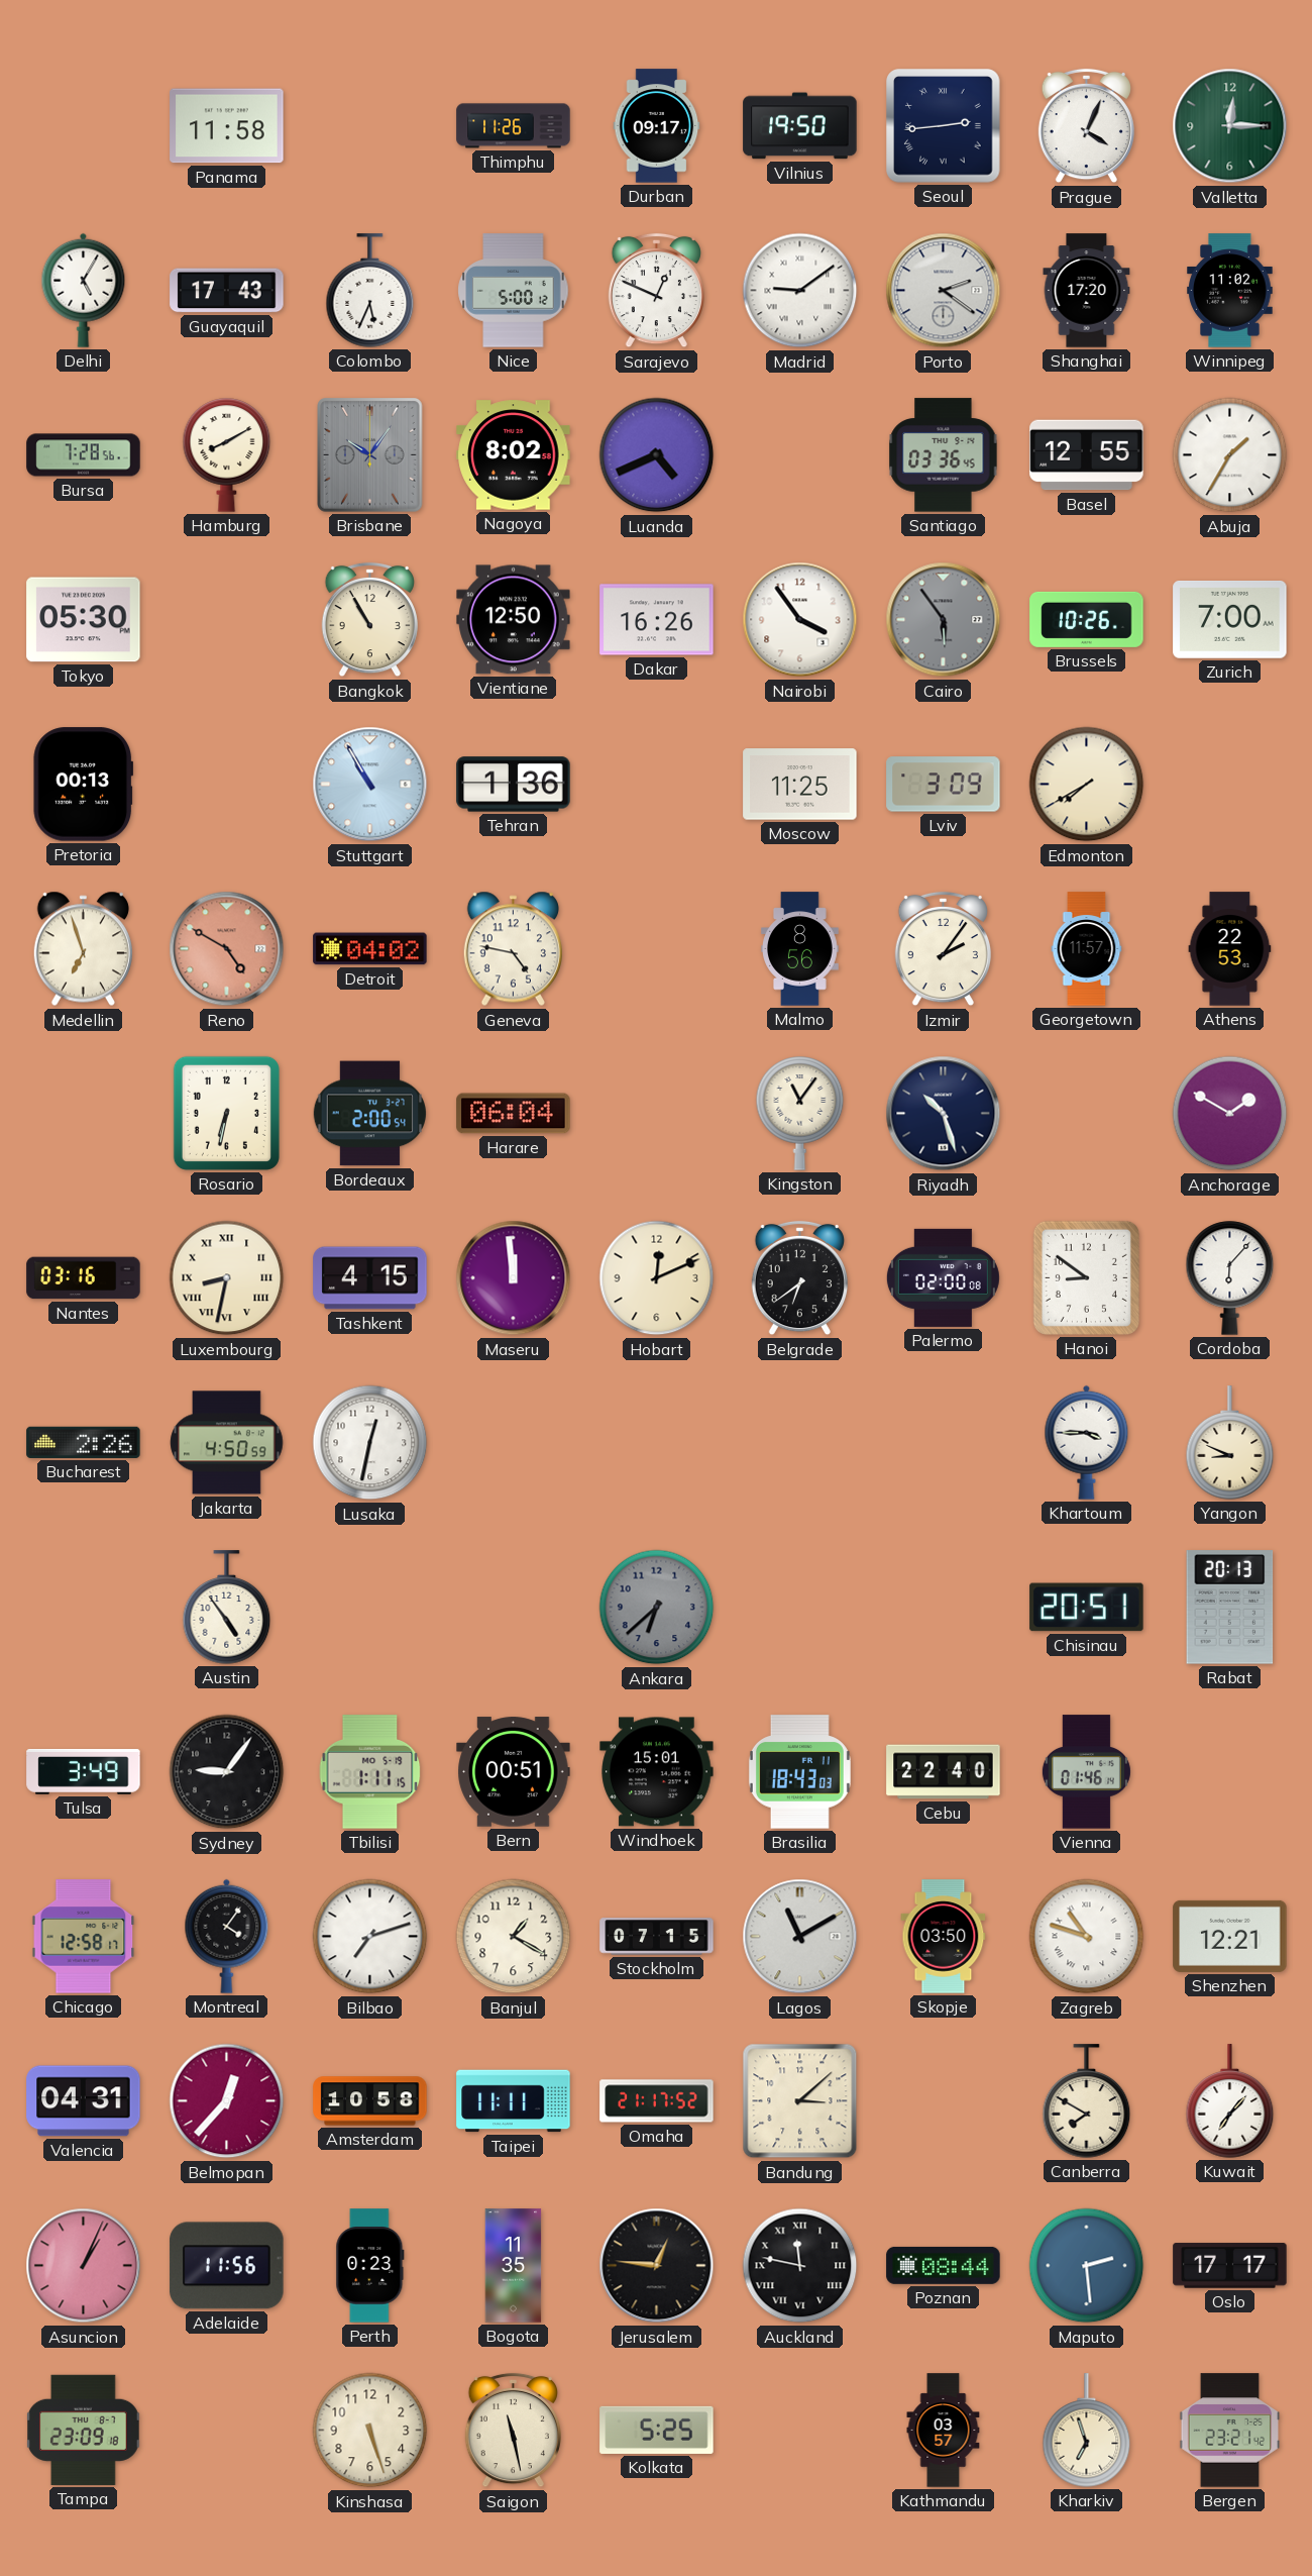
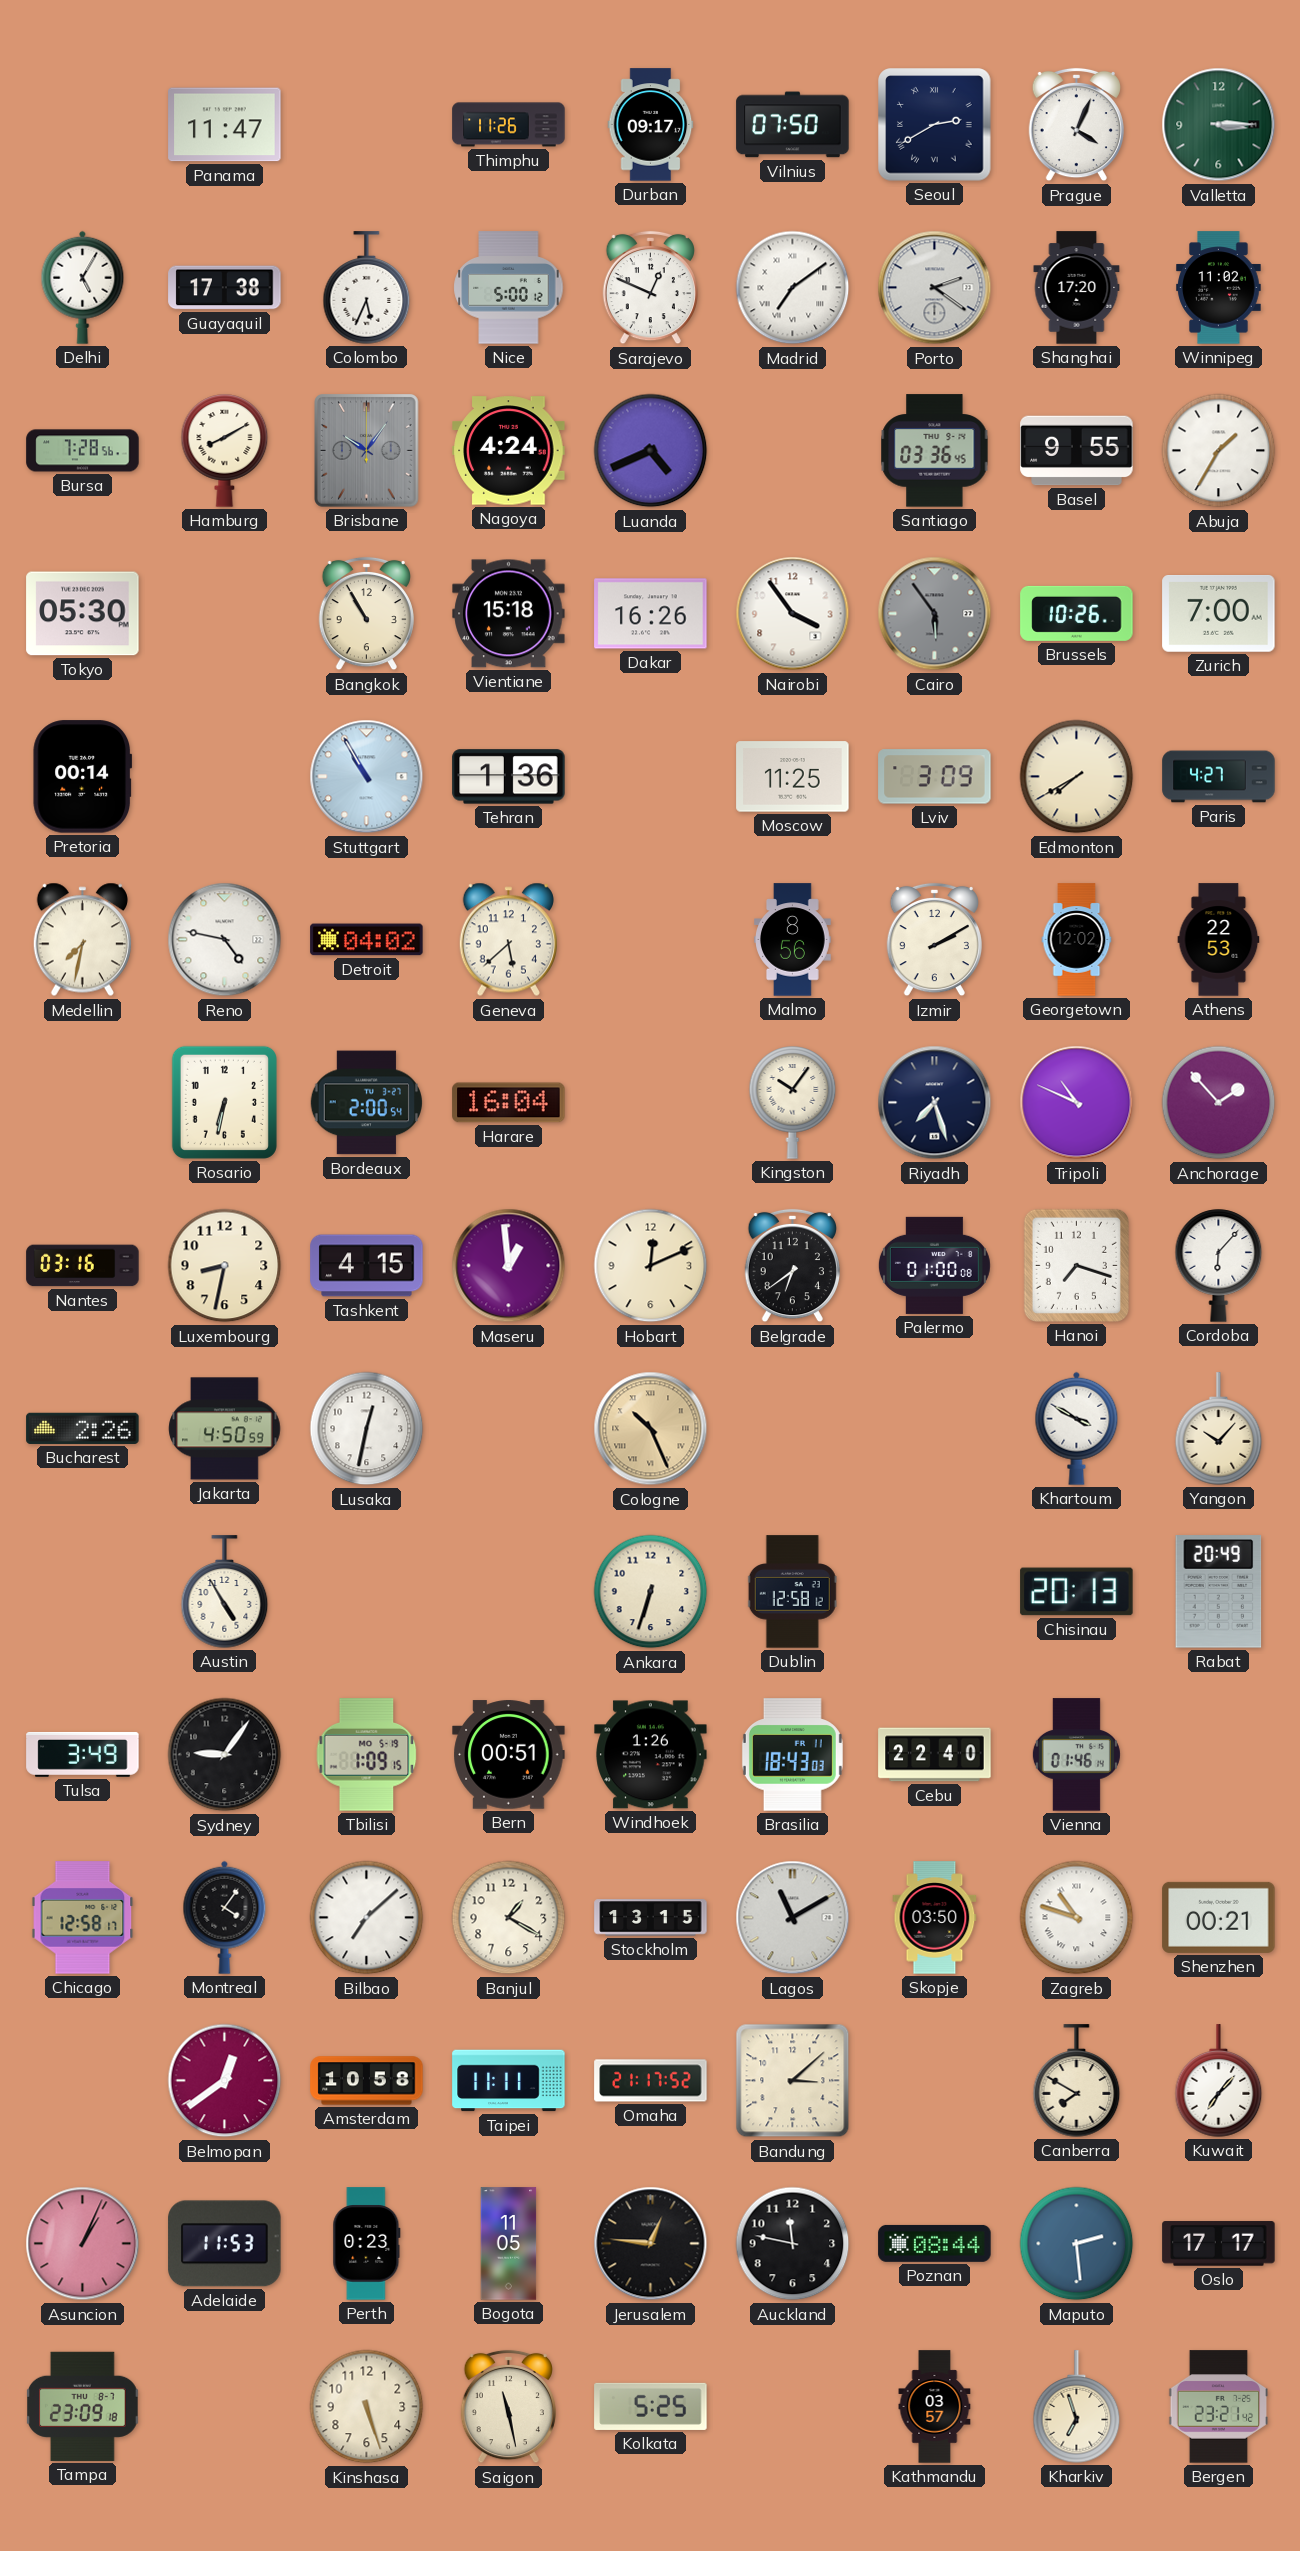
Panama: 11:58 -> 11:47 (225, 125)
Vilnius: 19:50 -> 07:50 (793, 125)
Seoul: 2:44 -> 2:40 (935, 125)
Valletta: 12:15 -> 3:15 (1219, 125)
Guayaquil: 17:43 -> 17:38 (225, 288)
Madrid: 9:09 -> 7:09 (793, 288)
Nagoya: 8:02 -> 4:24 (509, 451)
Basel: 12:55 -> 9:55 (1077, 451)
Vientiane: 12:50 -> 15:18 (509, 614)
Pretoria: 00:13 -> 00:14 (83, 777)
Paris: none -> 4:27 (1219, 777)
Medellin: 6:57 -> 7:32 (82, 940)
Reno: 4:50 -> 4:47 (225, 940)
Reno dial: salmon -> white (225, 940)
Geneva: 4:47 -> 5:38 (508, 940)
Izmir: 2:06 -> 2:10 (934, 940)
Georgetown: 11:57 -> 12:02 (1077, 940)
Harare: 06:04 -> 16:04 (509, 1103)
Kingston: 11:06 -> 10:06 (793, 1103)
Riyadh: 10:27 -> 7:27 (935, 1103)
Tripoli: none -> 10:49 (1077, 1103)
Anchorage: 1:50 -> 1:53 (1219, 1103)
Luxembourg numerals: Roman -> Arabic (225, 1266)
Maseru: 11:59 -> 12:59 (509, 1266)
Palermo: 02:00 -> 01:00 (934, 1265)
Hanoi: 8:51 -> 7:18 (1076, 1265)
Cologne: none -> 10:26 (651, 1429)
Khartoum: 3:45 -> 3:50 (1077, 1428)
Yangon: 8:49 -> 10:07 (1219, 1429)
Austin: 4:54 -> 4:55 (225, 1592)
Ankara: 6:38 -> 6:33 (651, 1592)
Ankara dial: grey -> cream (651, 1592)
Dublin: none -> 12:58 (792, 1592)
Chisinau: 20:51 -> 20:13 (1077, 1592)
Rabat: 20:13 -> 20:49 (1219, 1592)
Tbilisi: 1:11 -> 1:09 (367, 1755)
Windhoek: 15:01 -> 1:26 (651, 1755)
Bilbao: 7:12 -> 7:08 (367, 1918)
Stockholm: 07:15 -> 13:15 (651, 1918)
Shenzhen: 12:21 -> 00:21 (1219, 1917)
Valencia: 04:31 -> none (84, 2101)
Belmopan: 12:37 -> 12:39 (225, 2081)
Adelaide: 11:56 -> 11:53 (225, 2244)
Bogota: 11:35 -> 11:05 (509, 2244)
Auckland numerals: Roman -> Arabic (793, 2244)
